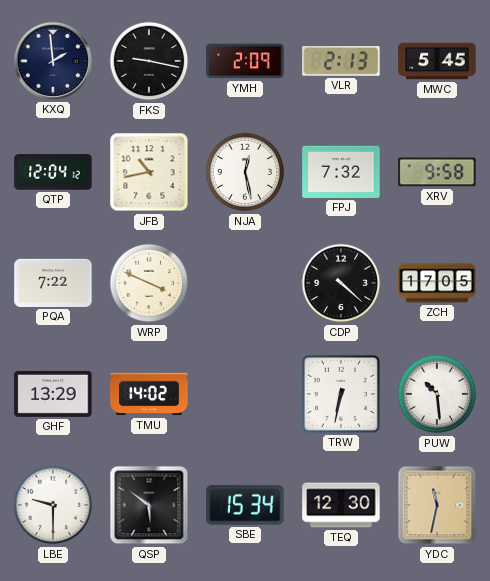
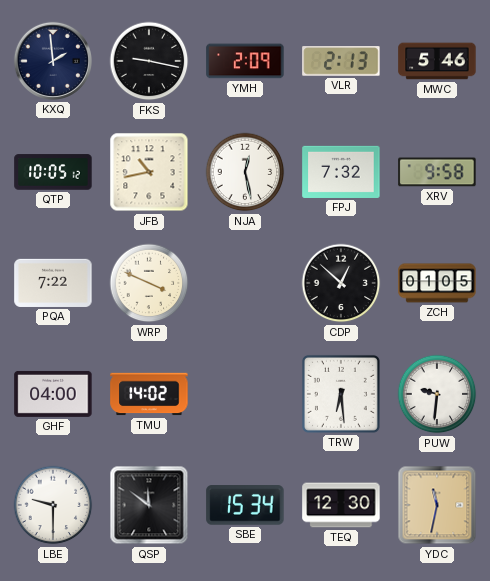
MWC: 5:45 -> 5:46 (437, 61)
QTP: 12:04 -> 10:05 (53, 172)
CDP: 4:22 -> 12:52 (341, 283)
ZCH: 17:05 -> 01:05 (437, 283)
GHF: 13:29 -> 04:00 (53, 394)
TRW: 6:32 -> 6:29 (341, 394)
PUW: 10:29 -> 9:31 (437, 394)
QSP: 5:51 -> 11:51 (149, 505)
